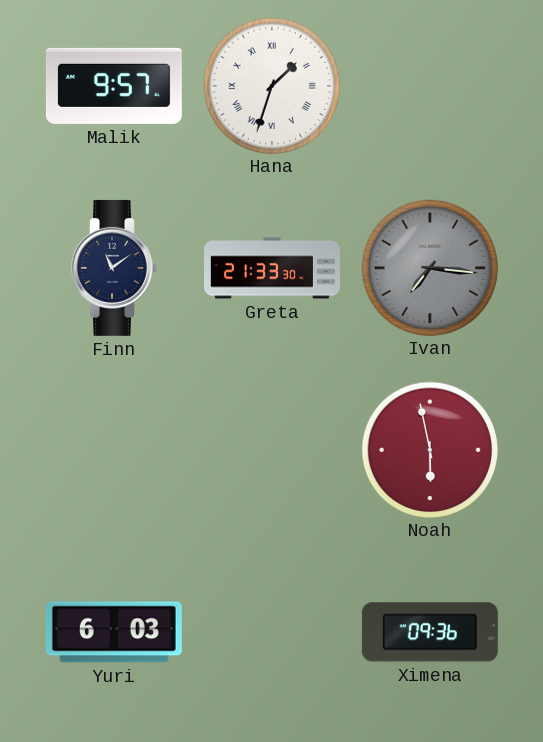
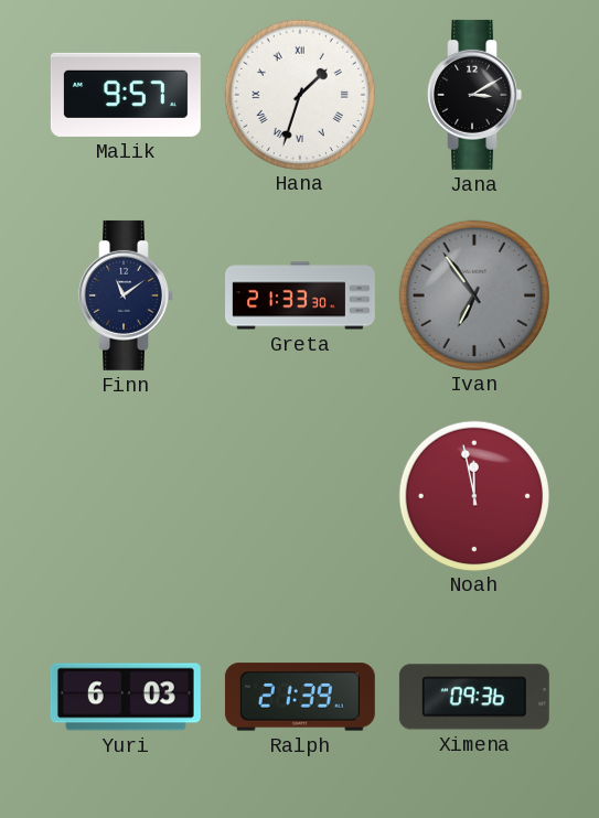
Jana: none -> 3:10 (474, 95)
Ivan: 7:16 -> 6:54 (473, 294)
Noah: 5:58 -> 11:58 (473, 495)
Ralph: none -> 21:39 (300, 697)
